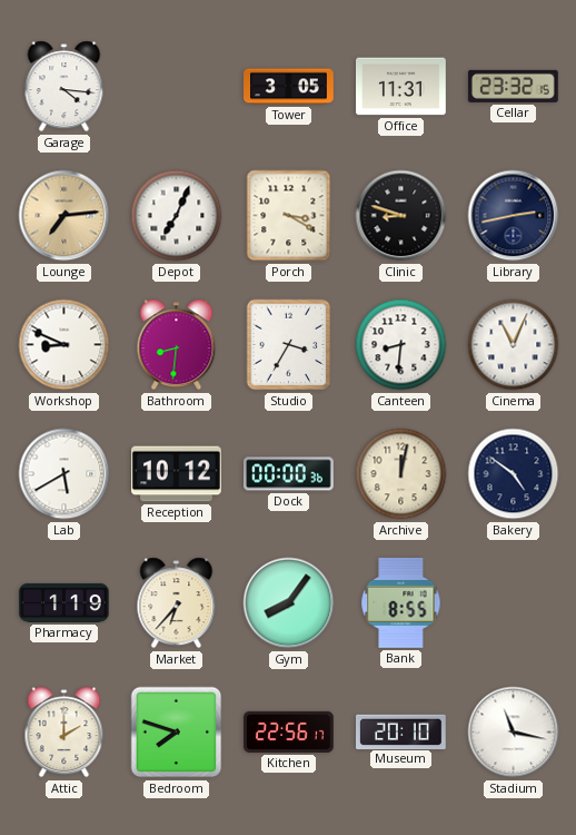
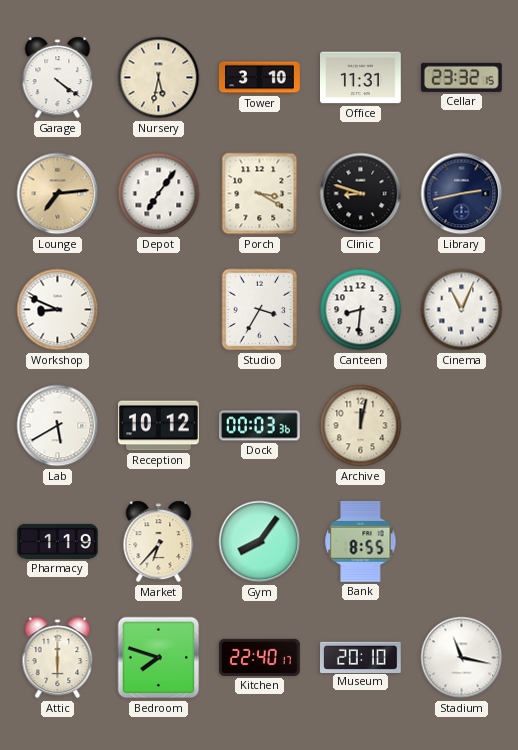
Garage: 4:16 -> 4:21 (58, 78)
Nursery: none -> 5:32 (159, 78)
Tower: 3:05 -> 3:10 (260, 78)
Depot: 7:04 -> 7:06 (159, 194)
Bathroom: 8:31 -> none (177, 345)
Dock: 00:00 -> 00:03 (260, 426)
Bakery: 4:51 -> none (514, 474)
Attic: 2:00 -> 6:00 (58, 658)
Kitchen: 22:56 -> 22:40 (260, 657)
